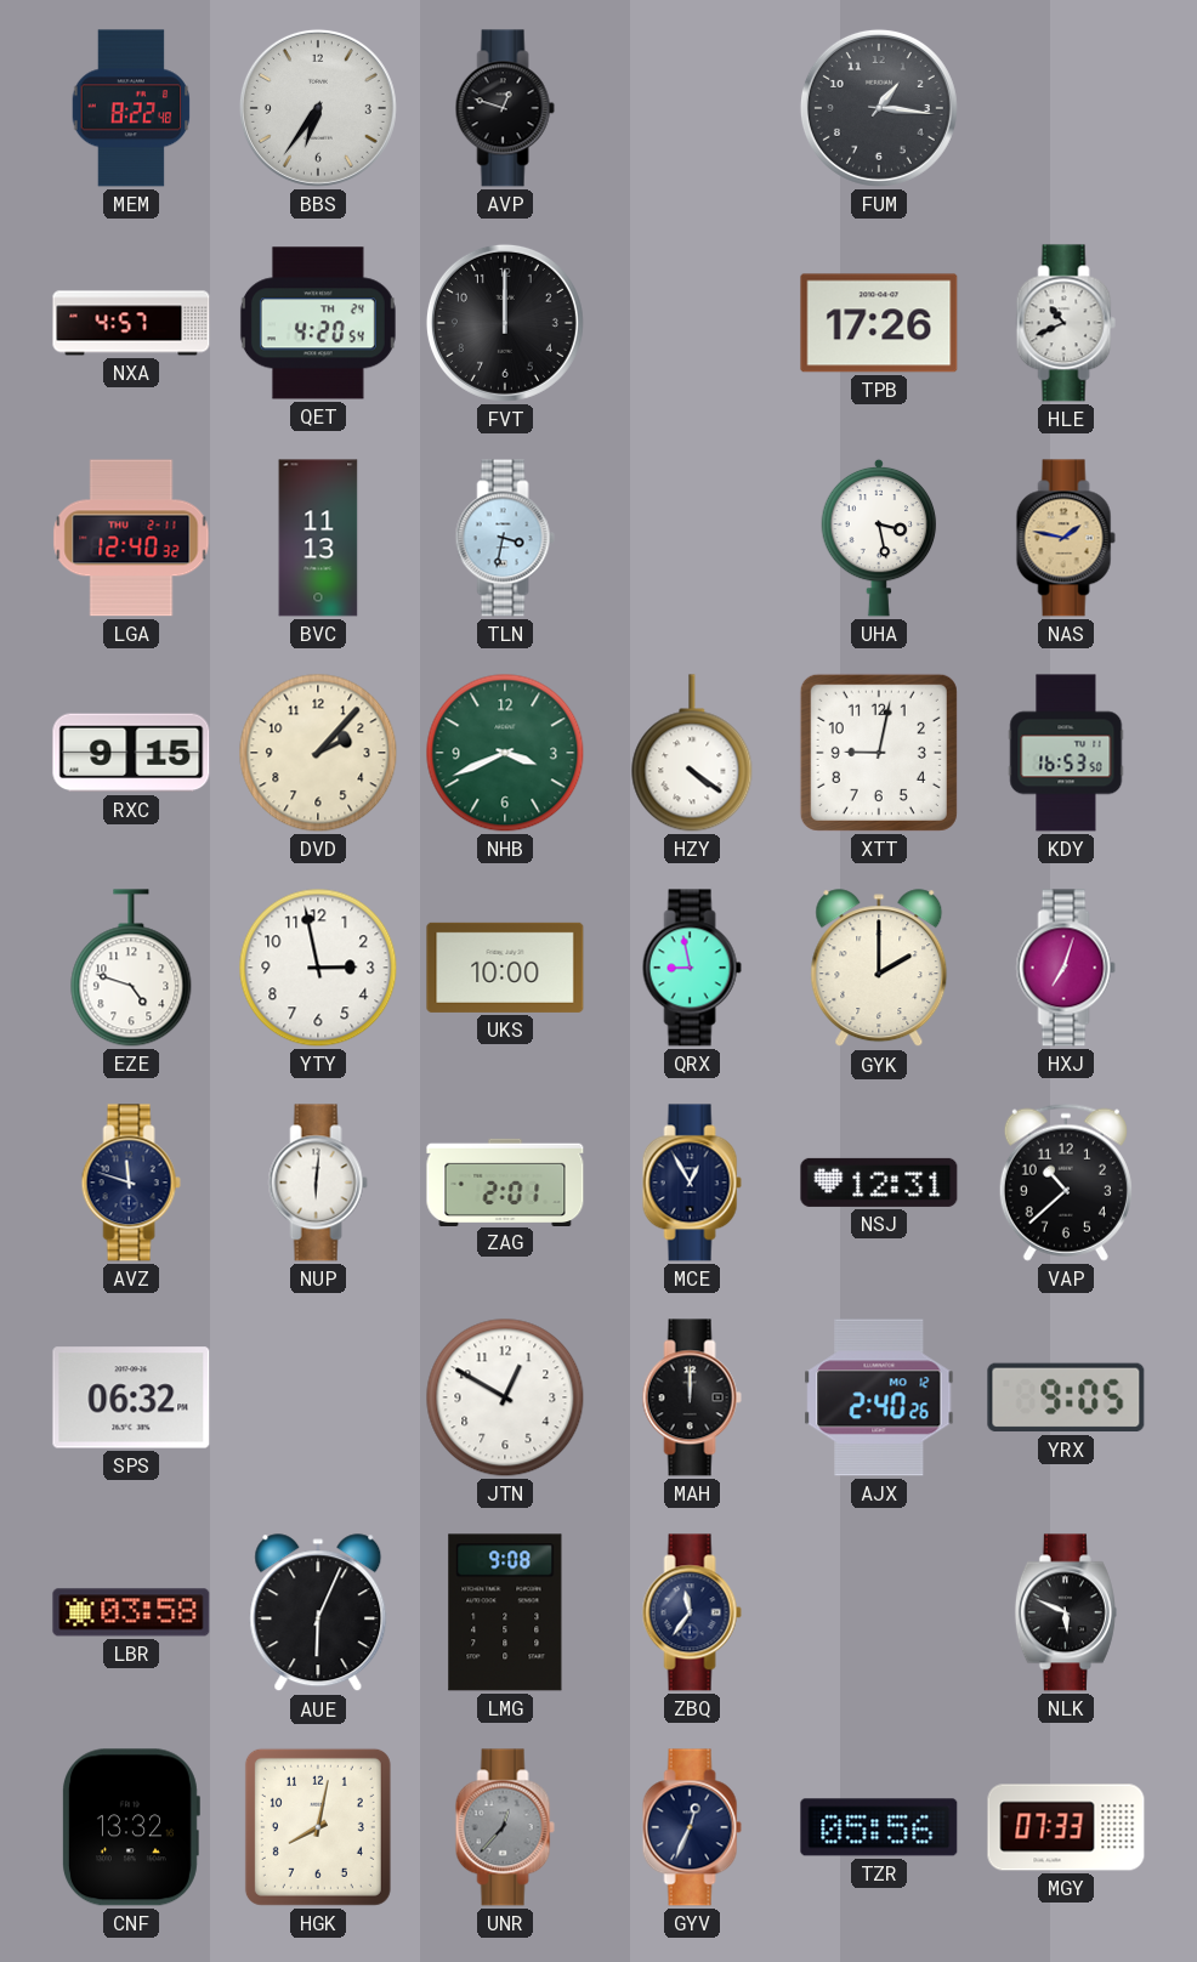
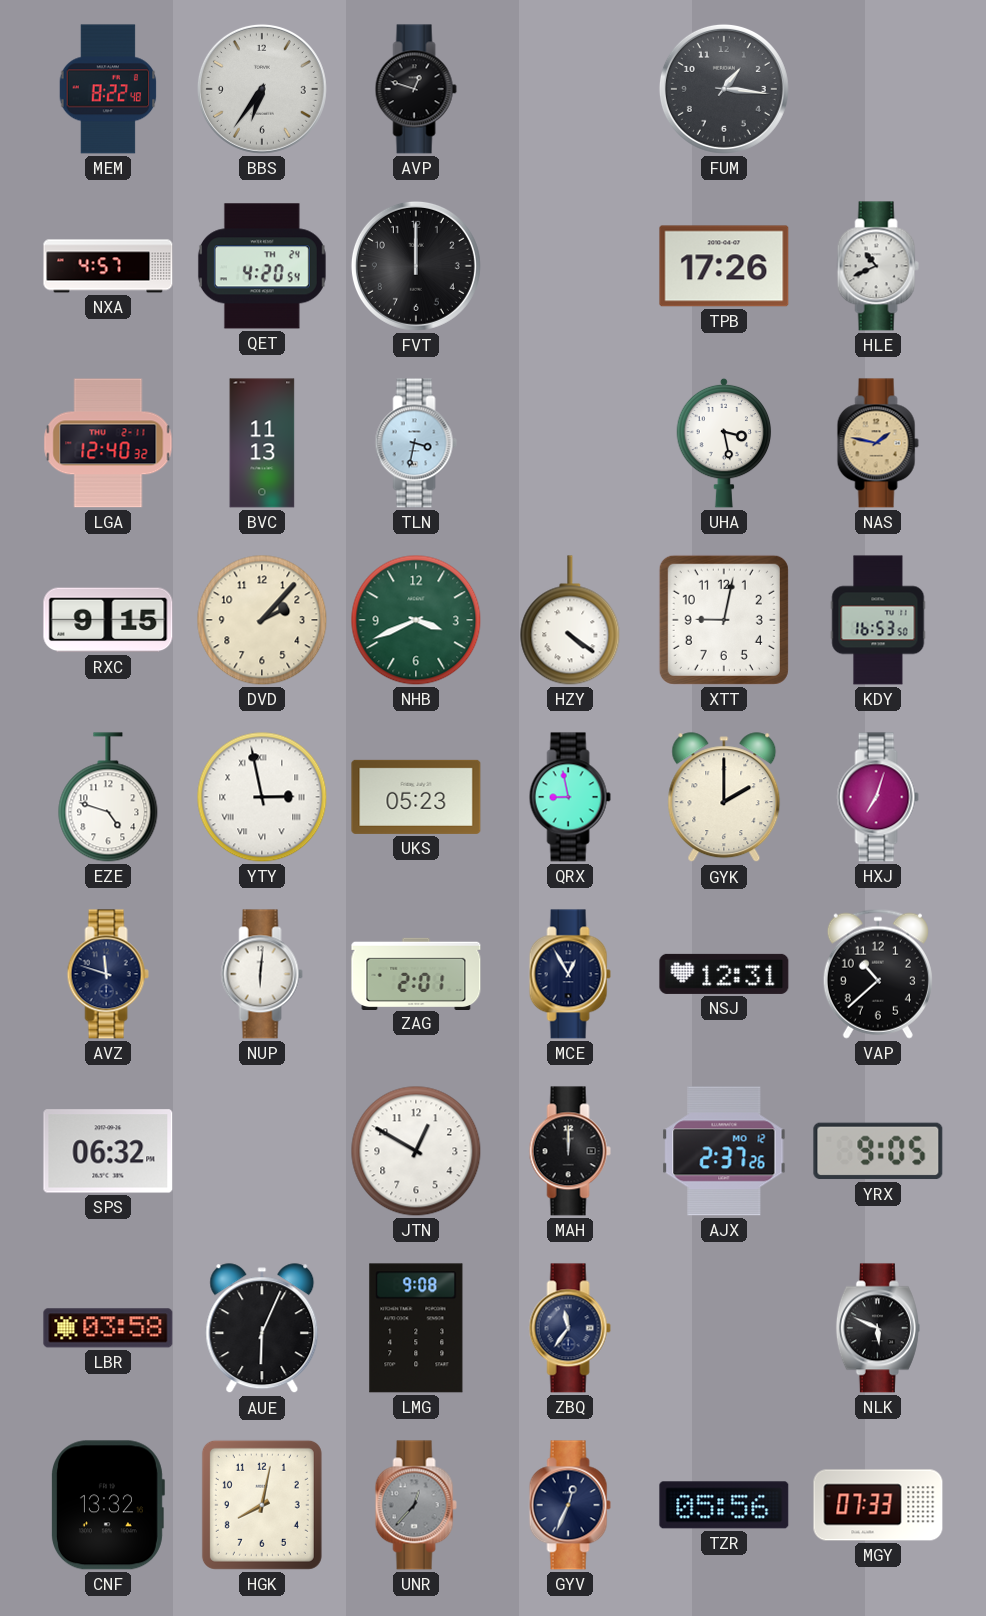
YTY numerals: Arabic -> Roman (262, 797)
UKS: 10:00 -> 05:23 (416, 797)
AJX: 2:40 -> 2:37 (724, 1151)
